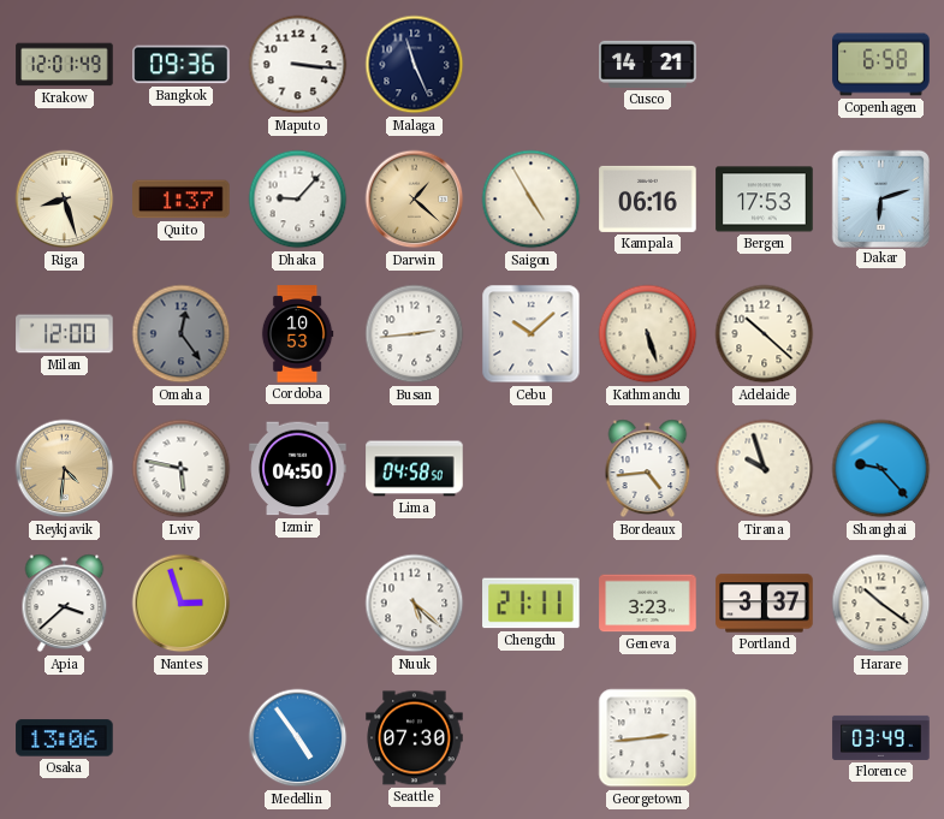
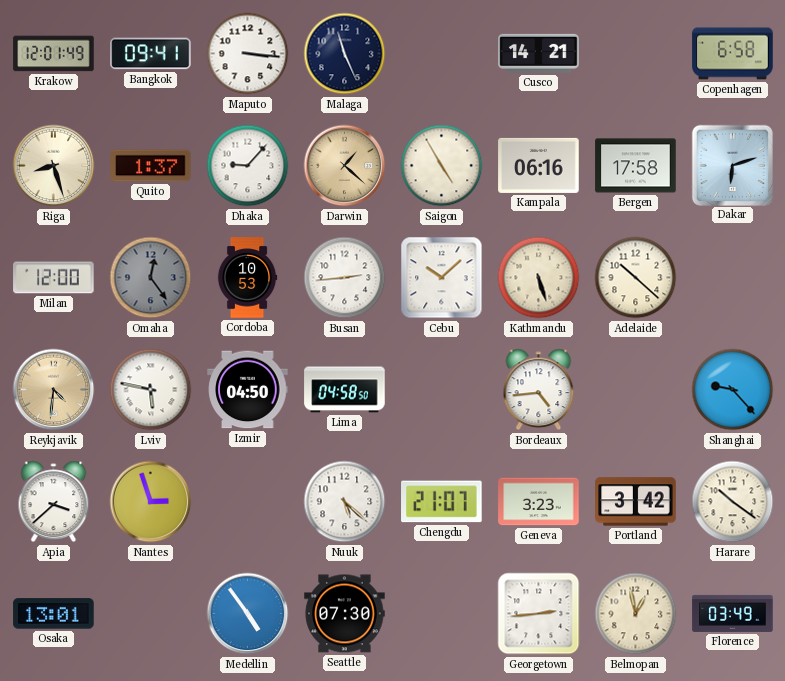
Bangkok: 09:36 -> 09:41 (151, 54)
Bergen: 17:53 -> 17:58 (636, 166)
Tirana: 9:57 -> none (765, 469)
Chengdu: 21:11 -> 21:07 (442, 502)
Portland: 3:37 -> 3:42 (636, 502)
Osaka: 13:06 -> 13:01 (54, 614)
Belmopan: none -> 12:58 (636, 614)
